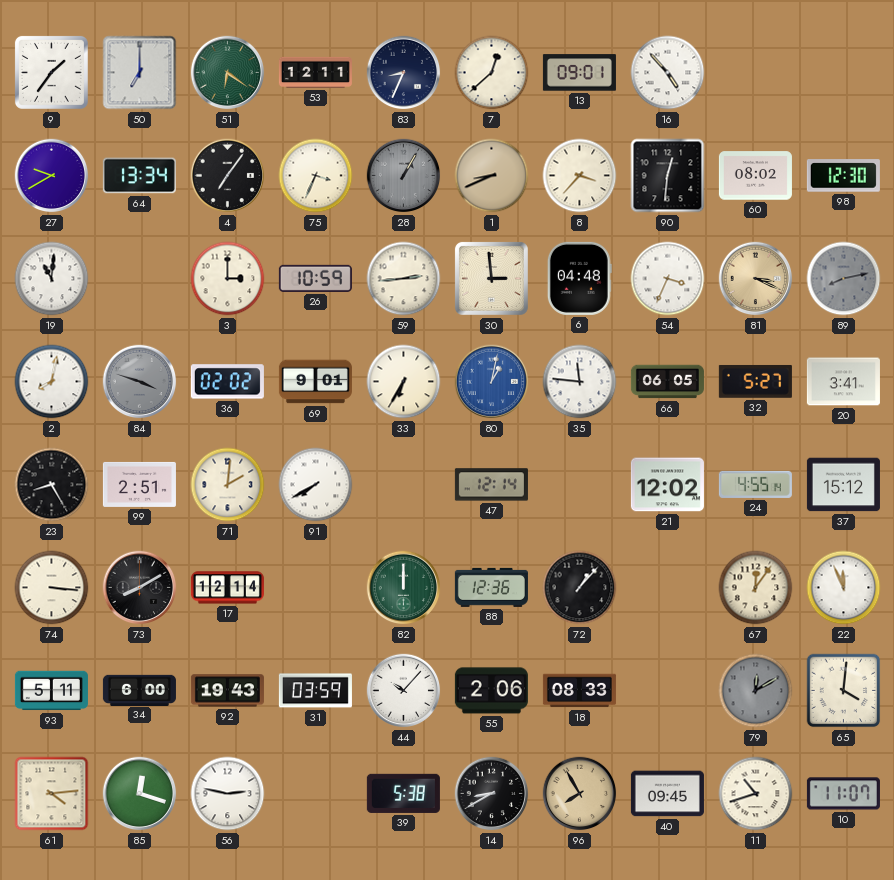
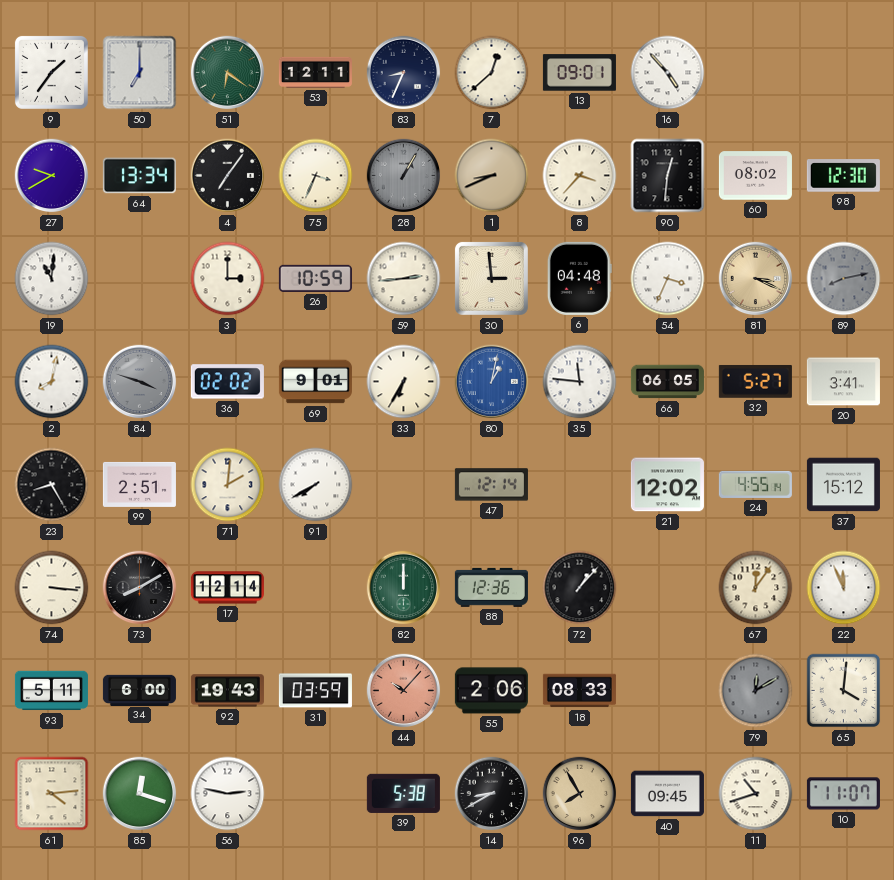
44 dial: white -> salmon (404, 691)
